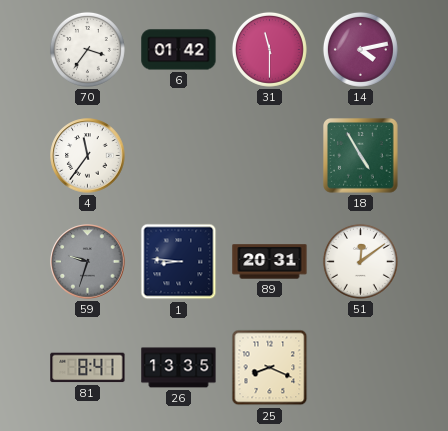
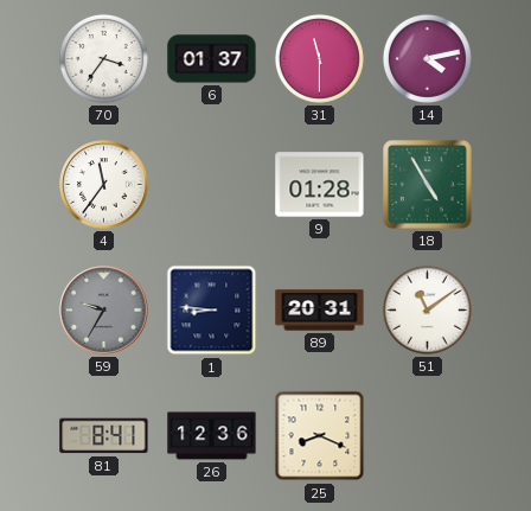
6: 01:42 -> 01:37 (212, 59)
9: none -> 01:28 (320, 185)
59: 9:33 -> 9:35 (104, 311)
51: 12:09 -> 11:09 (427, 309)
26: 13:35 -> 12:36 (212, 436)
